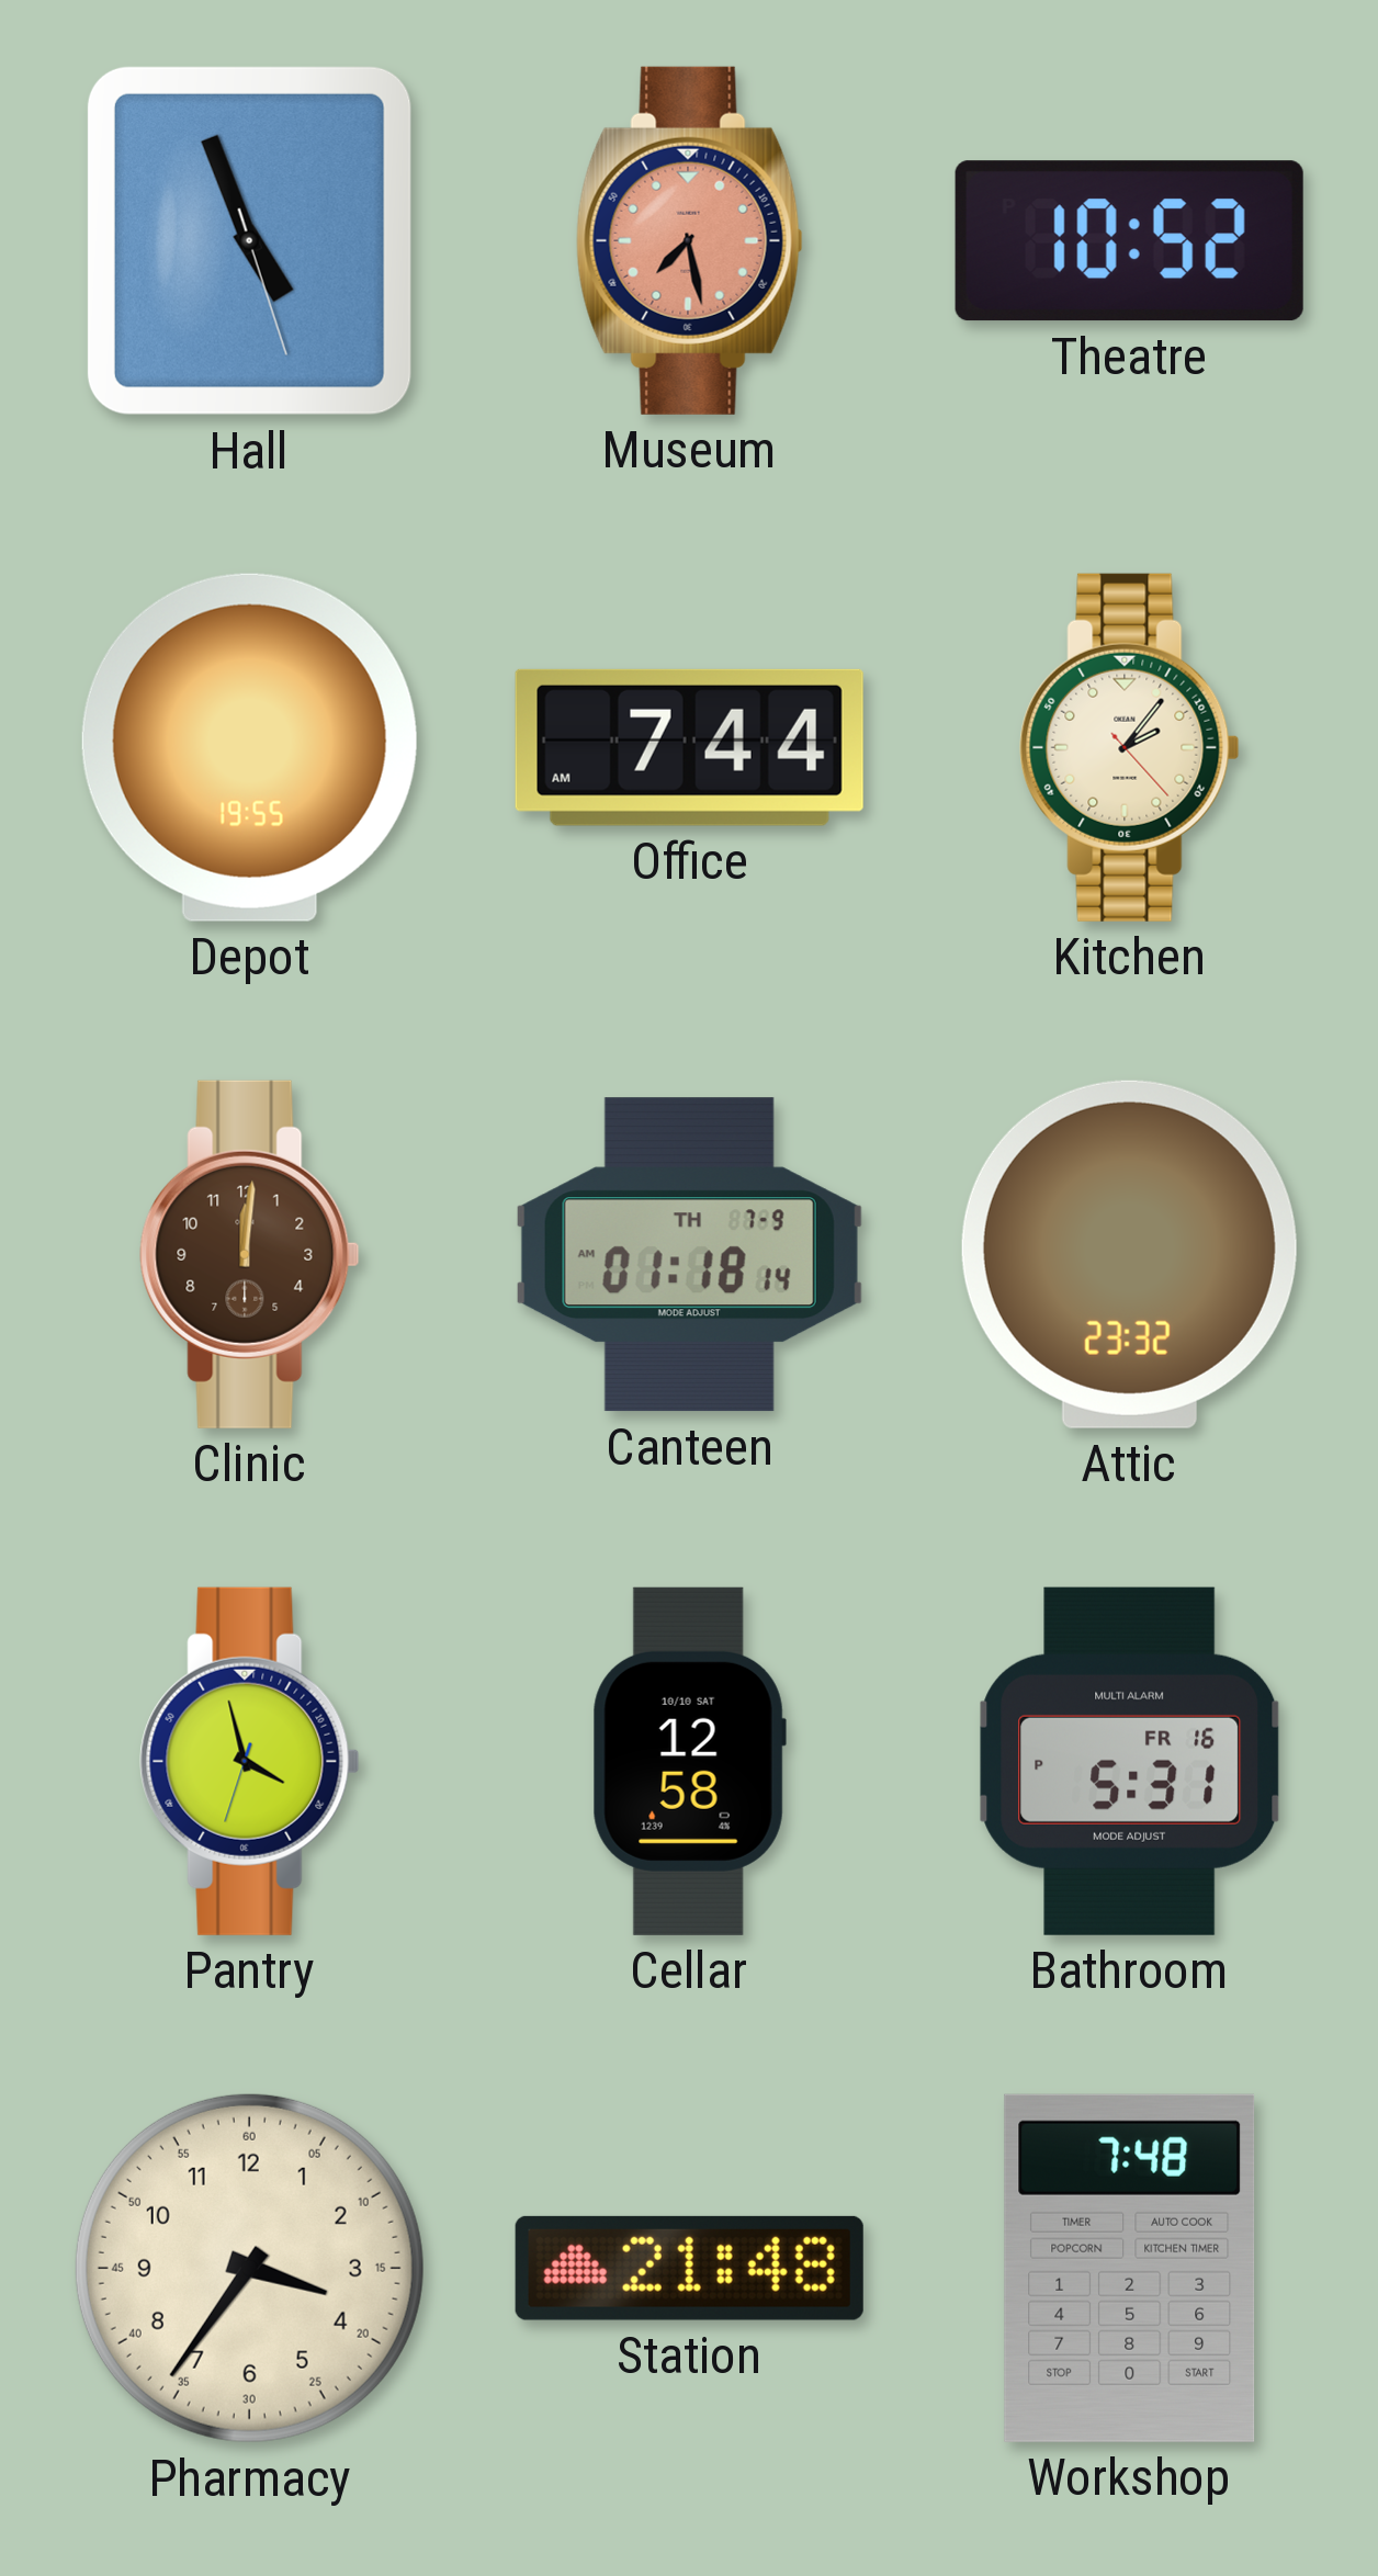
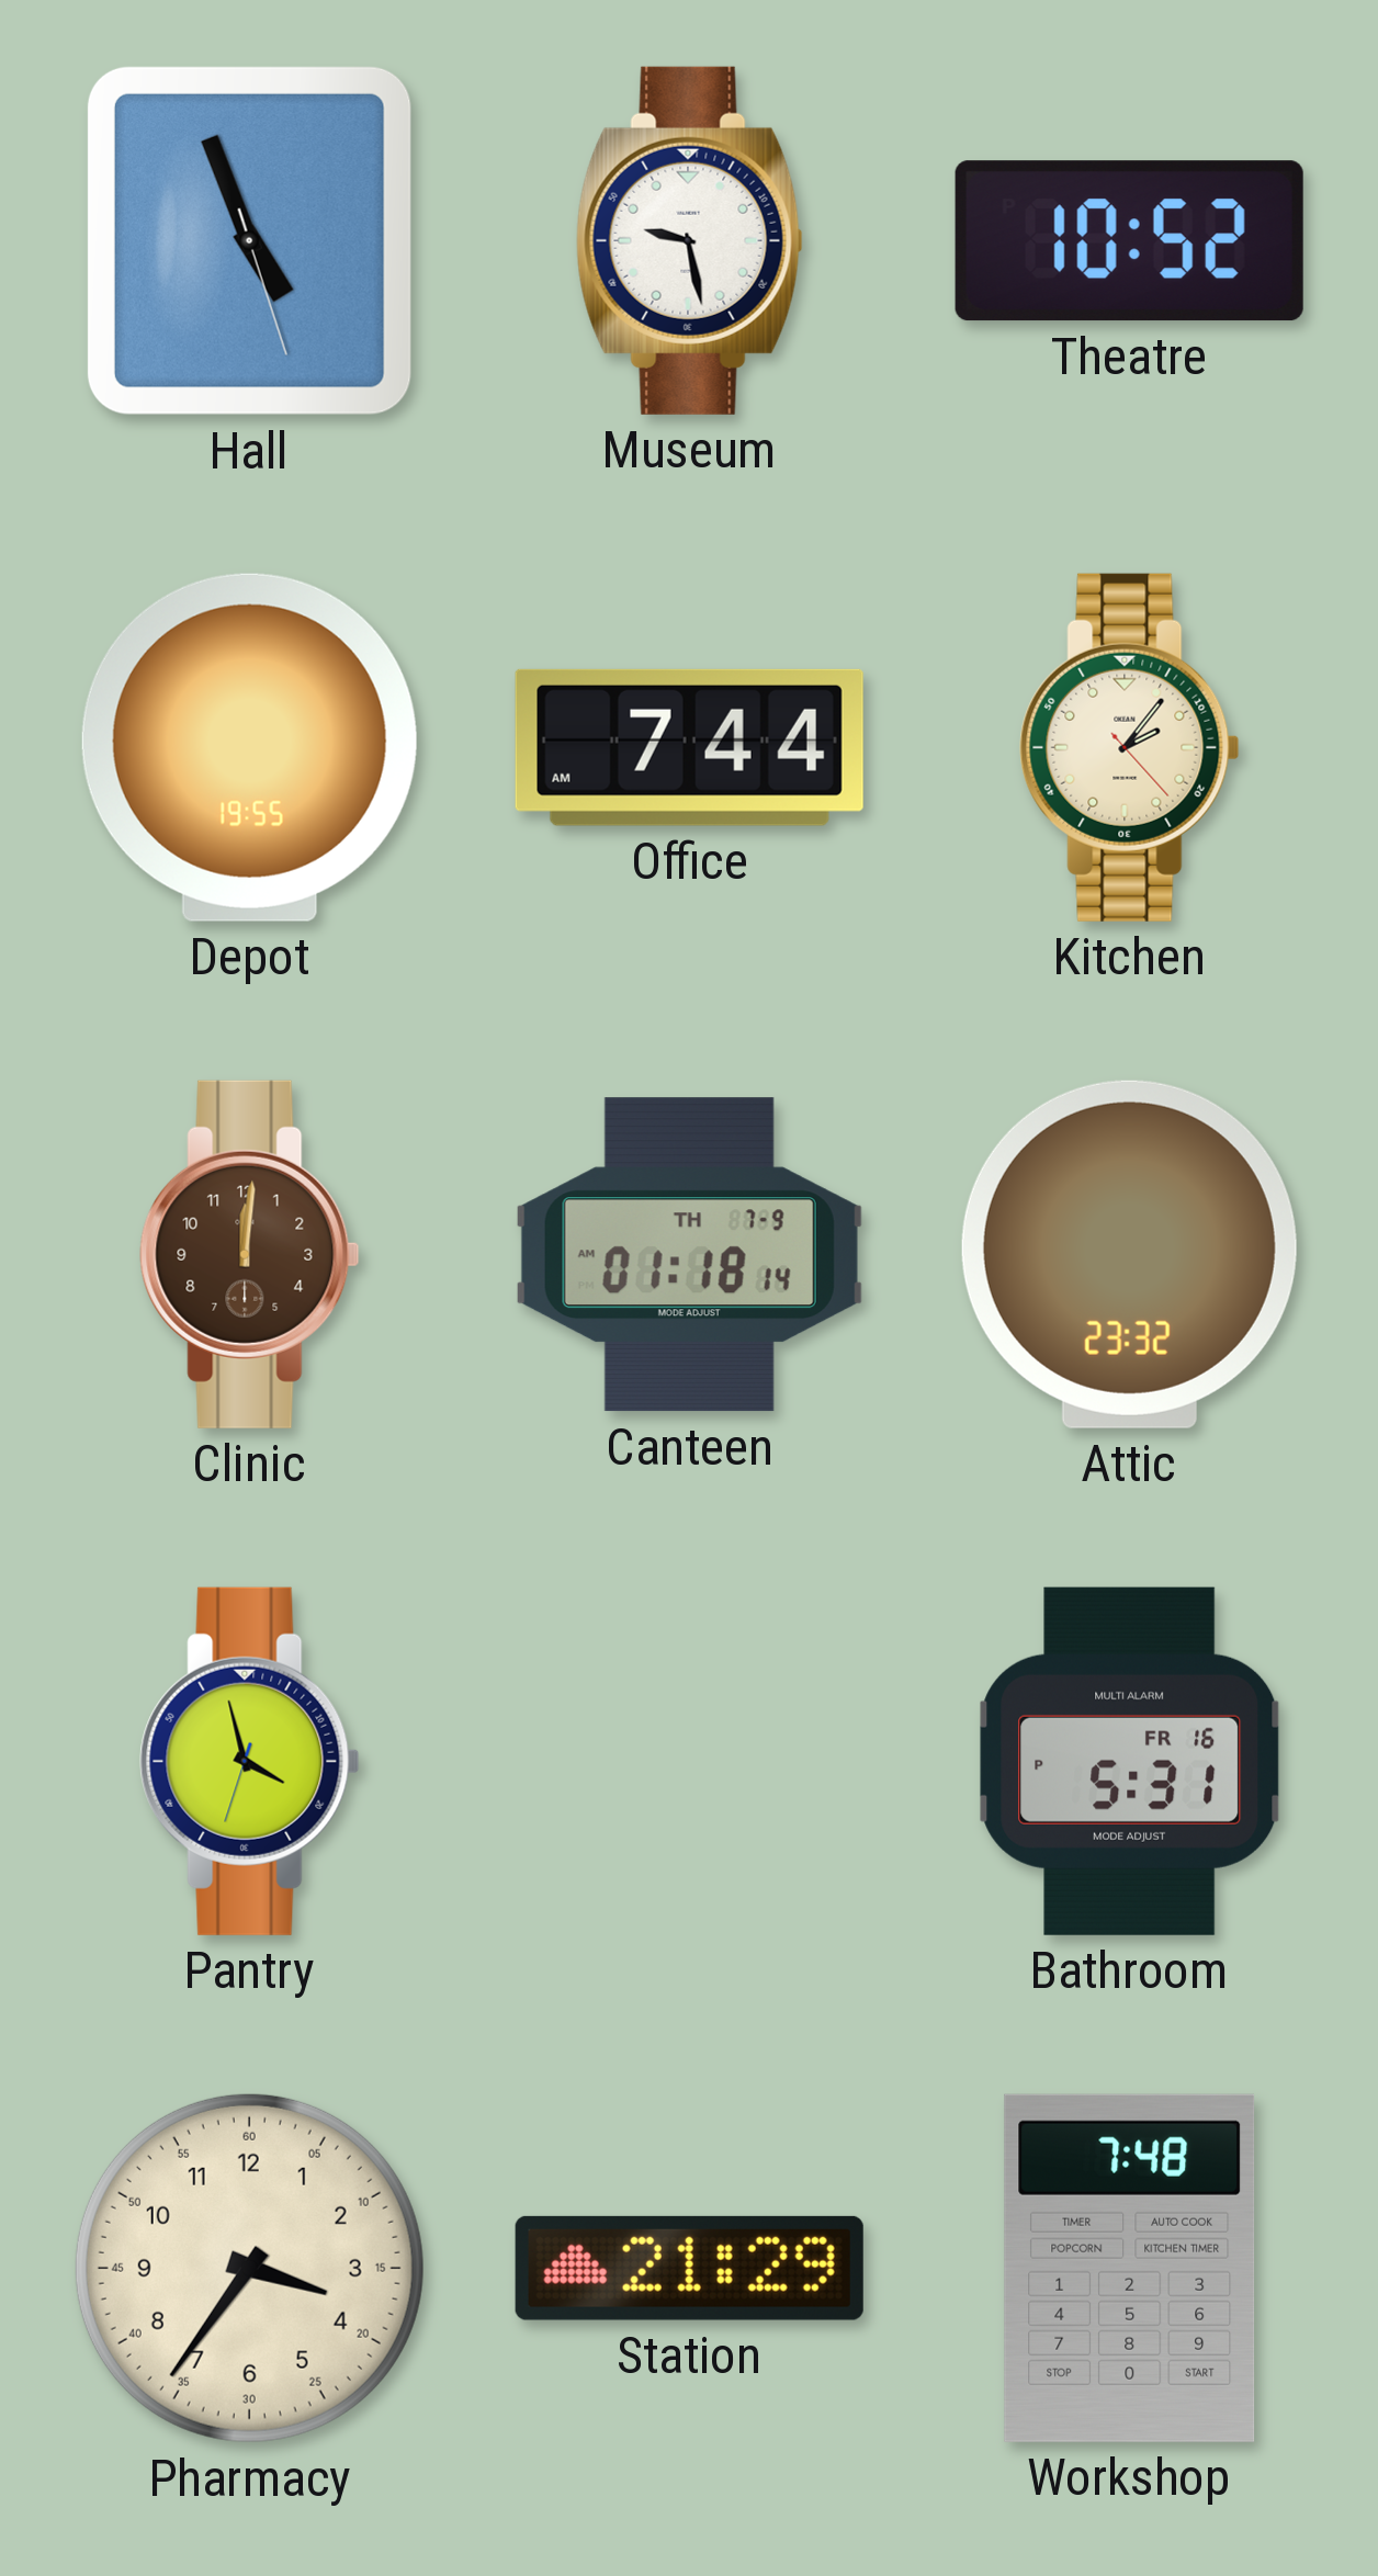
Museum: 7:28 -> 9:28 (689, 240)
Museum dial: salmon -> white (689, 240)
Cellar: 12:58 -> none (689, 1761)
Station: 21:48 -> 21:29 (689, 2268)
